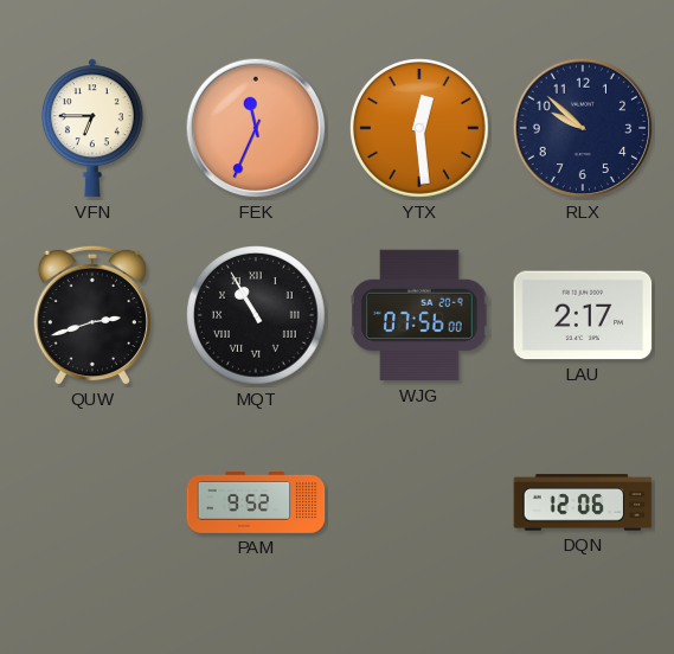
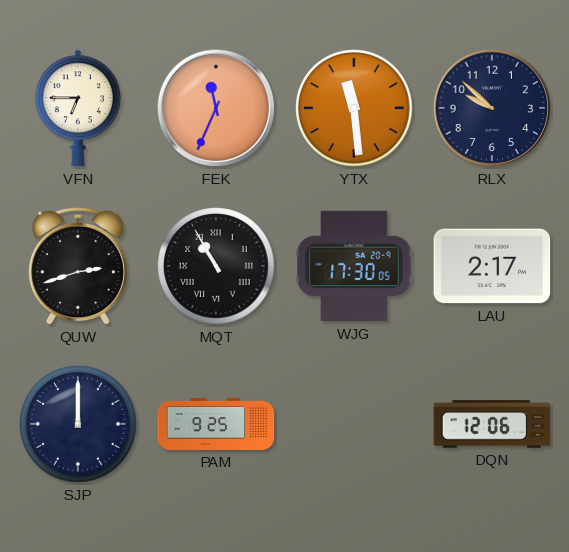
YTX: 12:29 -> 11:29 (355, 109)
WJG: 07:56 -> 17:30 (354, 266)
SJP: none -> 12:00 (79, 425)
PAM: 9:52 -> 9:25 (216, 425)
